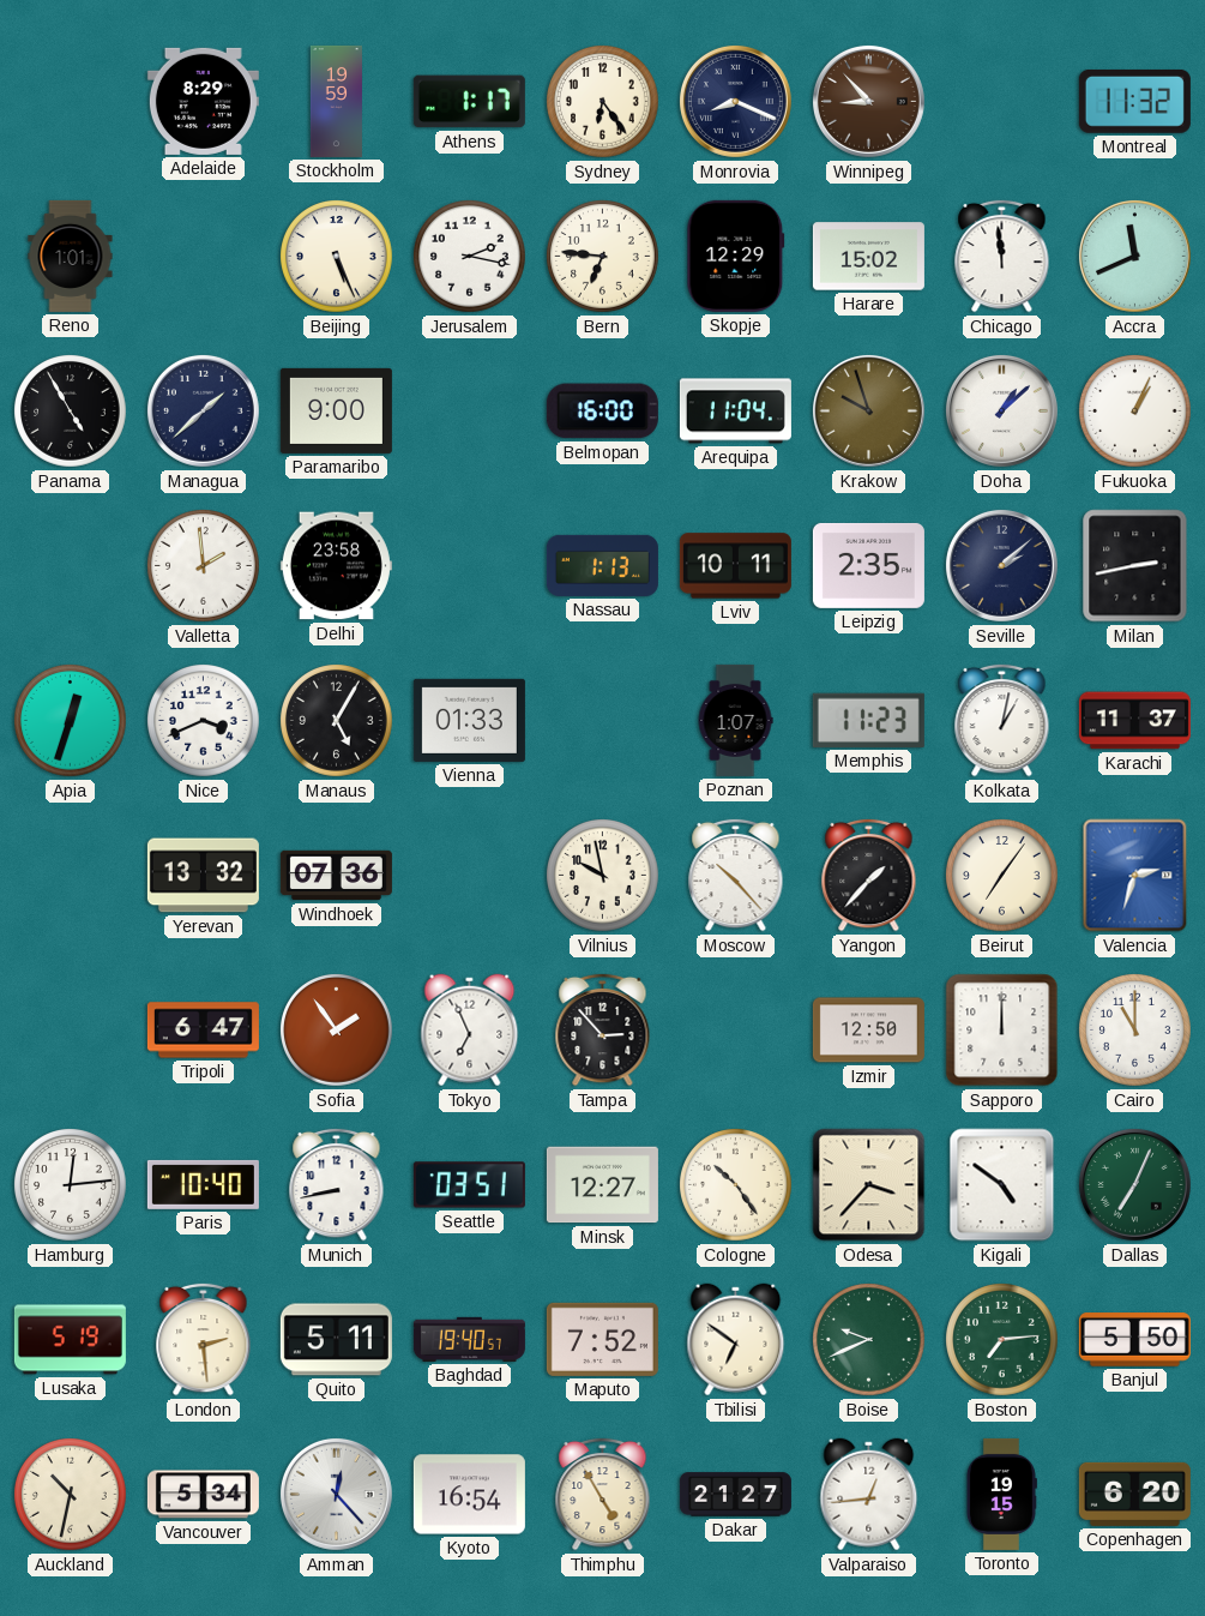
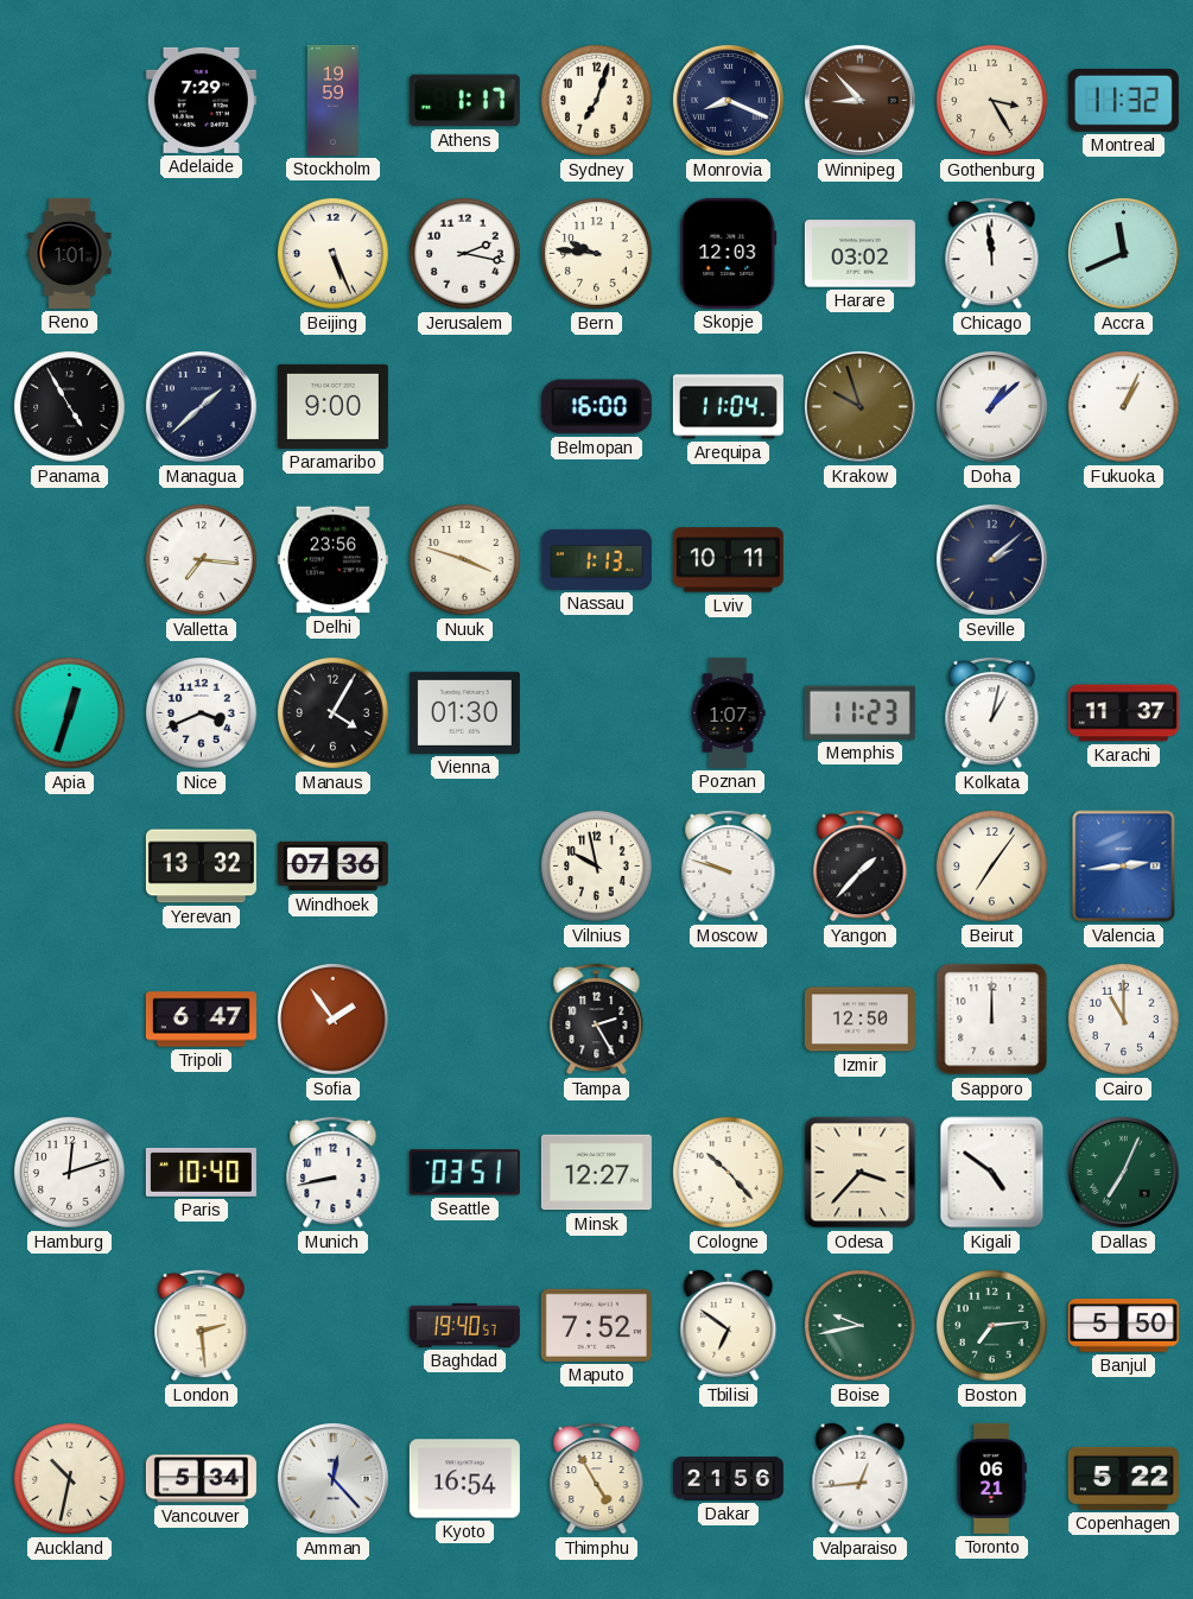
Adelaide: 8:29 -> 7:29 (201, 100)
Sydney: 6:24 -> 7:03 (597, 101)
Gothenburg: none -> 3:25 (992, 101)
Bern: 6:46 -> 9:46 (597, 254)
Skopje: 12:29 -> 12:03 (729, 253)
Harare: 15:02 -> 03:02 (859, 254)
Valletta: 1:59 -> 7:16 (202, 560)
Delhi: 23:58 -> 23:56 (332, 560)
Nuuk: none -> 3:48 (465, 560)
Leipzig: 2:35 -> none (868, 565)
Milan: 2:43 -> none (1135, 566)
Manaus: 5:05 -> 4:05 (334, 713)
Vienna: 01:33 -> 01:30 (464, 712)
Moscow: 10:23 -> 9:48 (729, 865)
Valencia: 2:33 -> 2:44 (1124, 867)
Tokyo: 6:56 -> none (470, 1031)
Tampa: 2:53 -> 2:25 (597, 1019)
Hamburg: 12:14 -> 12:12 (70, 1173)
Cologne: 10:24 -> 10:23 (729, 1173)
Lusaka: 5:19 -> none (70, 1340)
Quito: 5:11 -> none (336, 1340)
Boise: 9:41 -> 9:43 (861, 1326)
Dakar: 21:27 -> 21:56 (728, 1479)
Toronto: 19:15 -> 06:21 (991, 1478)
Copenhagen: 6:20 -> 5:22 (1123, 1478)
